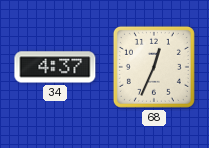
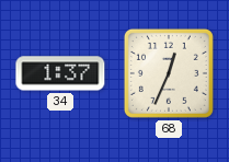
34: 4:37 -> 1:37 (60, 73)
